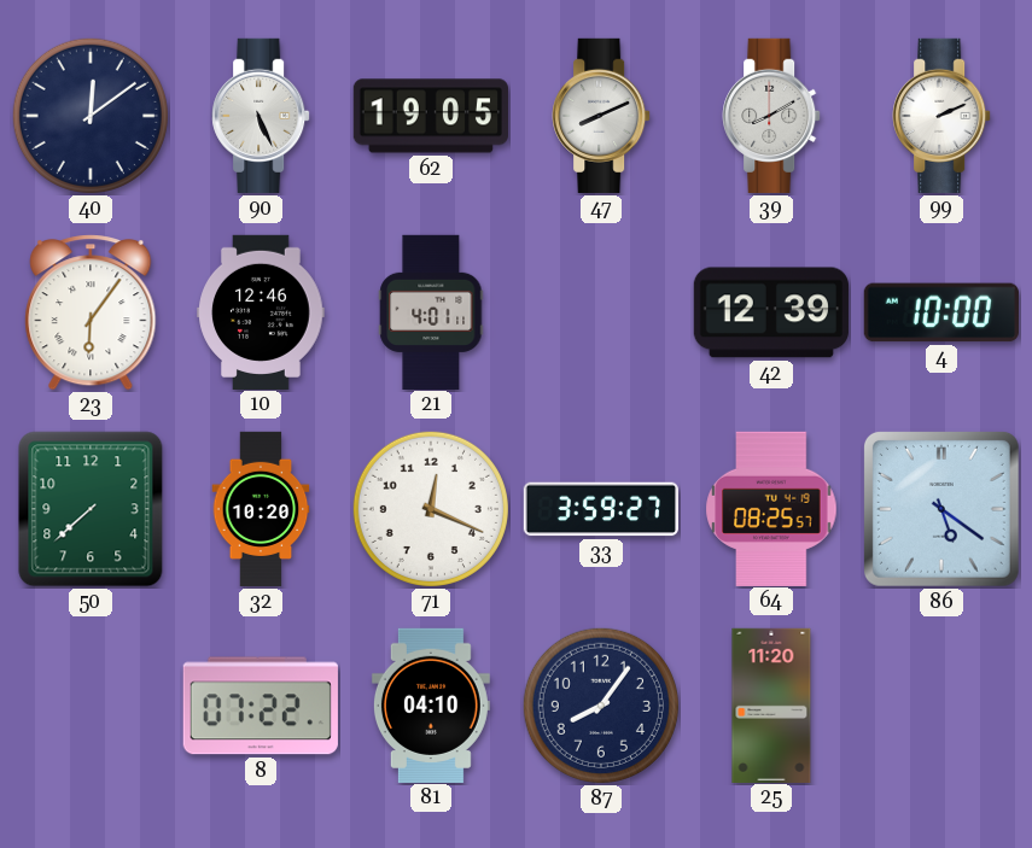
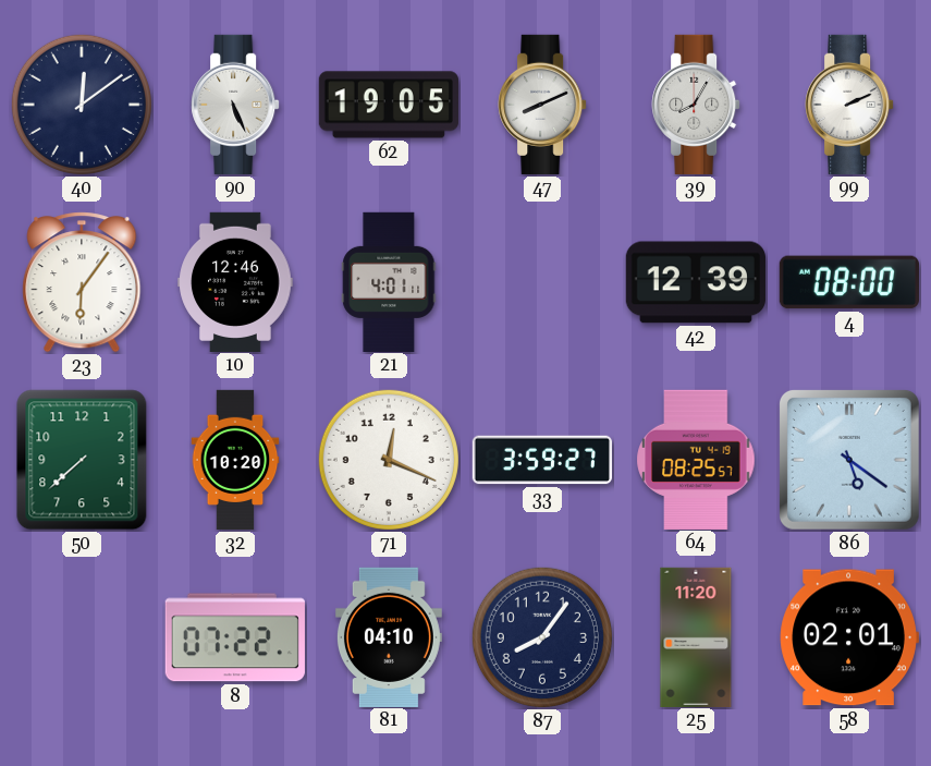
39: 8:10 -> 8:05 (696, 105)
4: 10:00 -> 08:00 (849, 282)
58: none -> 02:01 (849, 637)
